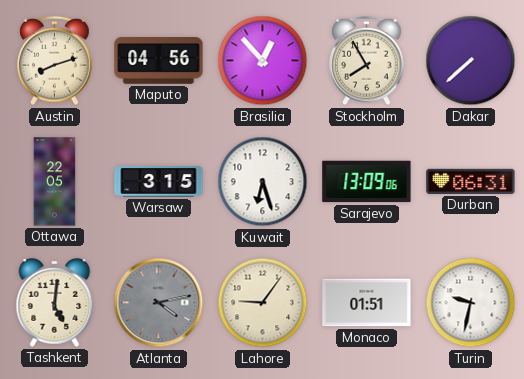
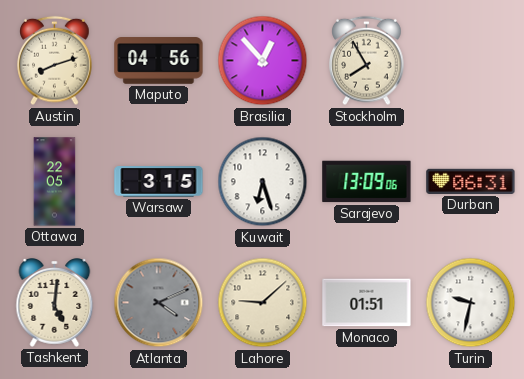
Dakar: 7:38 -> none (471, 61)
Atlanta: 4:13 -> 4:11 (159, 303)
Lahore: 9:06 -> 9:08 (263, 303)
